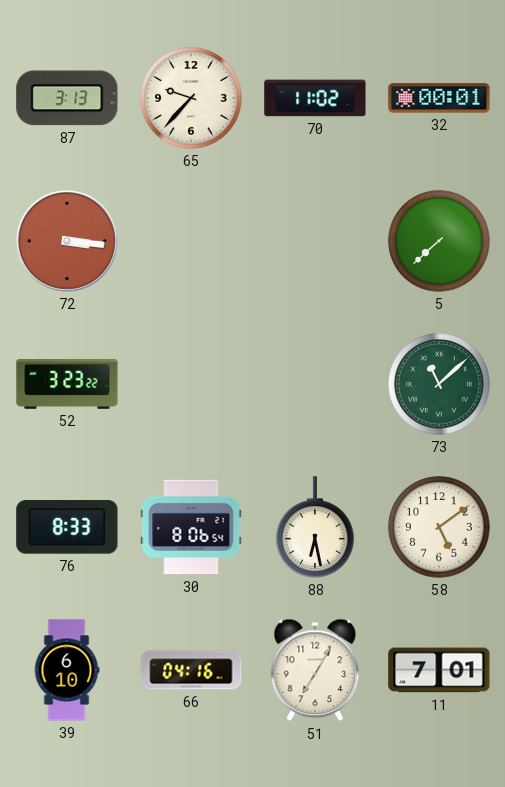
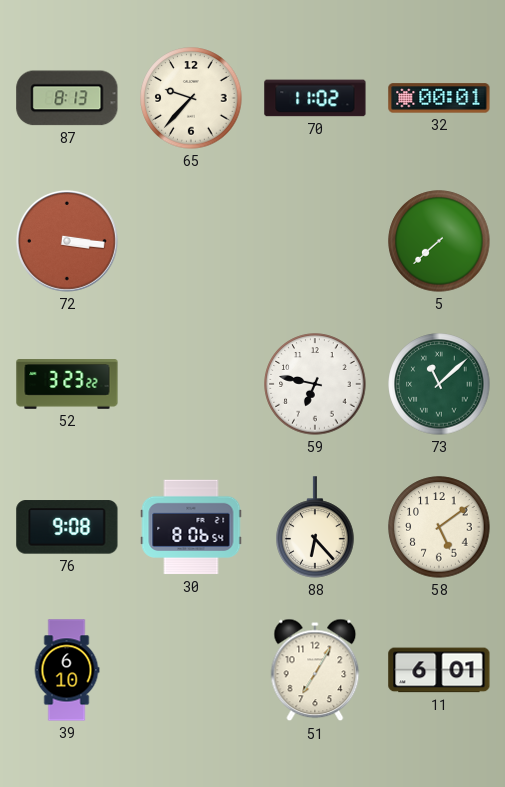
87: 3:13 -> 8:13 (67, 98)
59: none -> 6:47 (315, 384)
76: 8:33 -> 9:08 (67, 527)
88: 6:28 -> 6:23 (315, 527)
66: 04:16 -> none (191, 670)
11: 7:01 -> 6:01 (439, 670)
